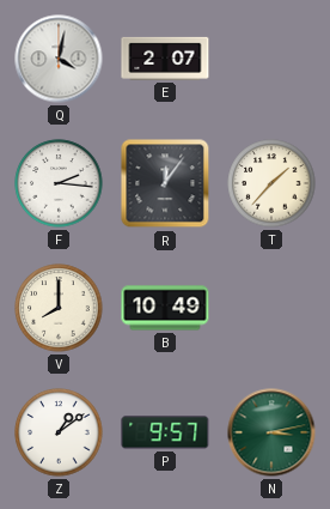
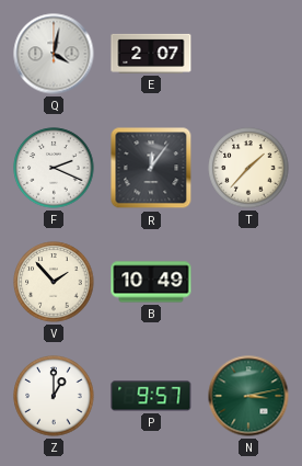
F: 2:16 -> 2:19 (54, 168)
V: 8:00 -> 1:53 (54, 282)
Z: 1:09 -> 1:00 (54, 396)
